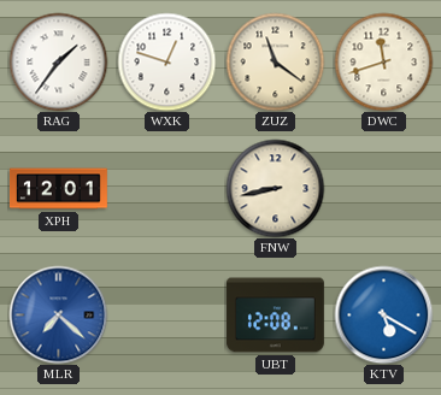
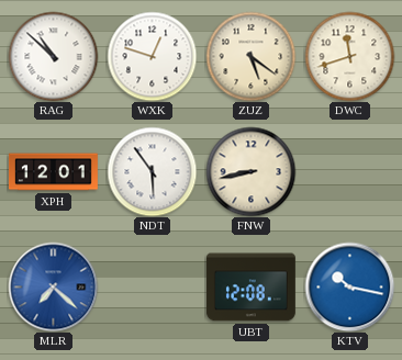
RAG: 1:36 -> 10:52 (53, 56)
ZUZ: 11:21 -> 5:21 (250, 56)
NDT: none -> 5:54 (152, 171)
KTV: 5:20 -> 10:17 (349, 286)
